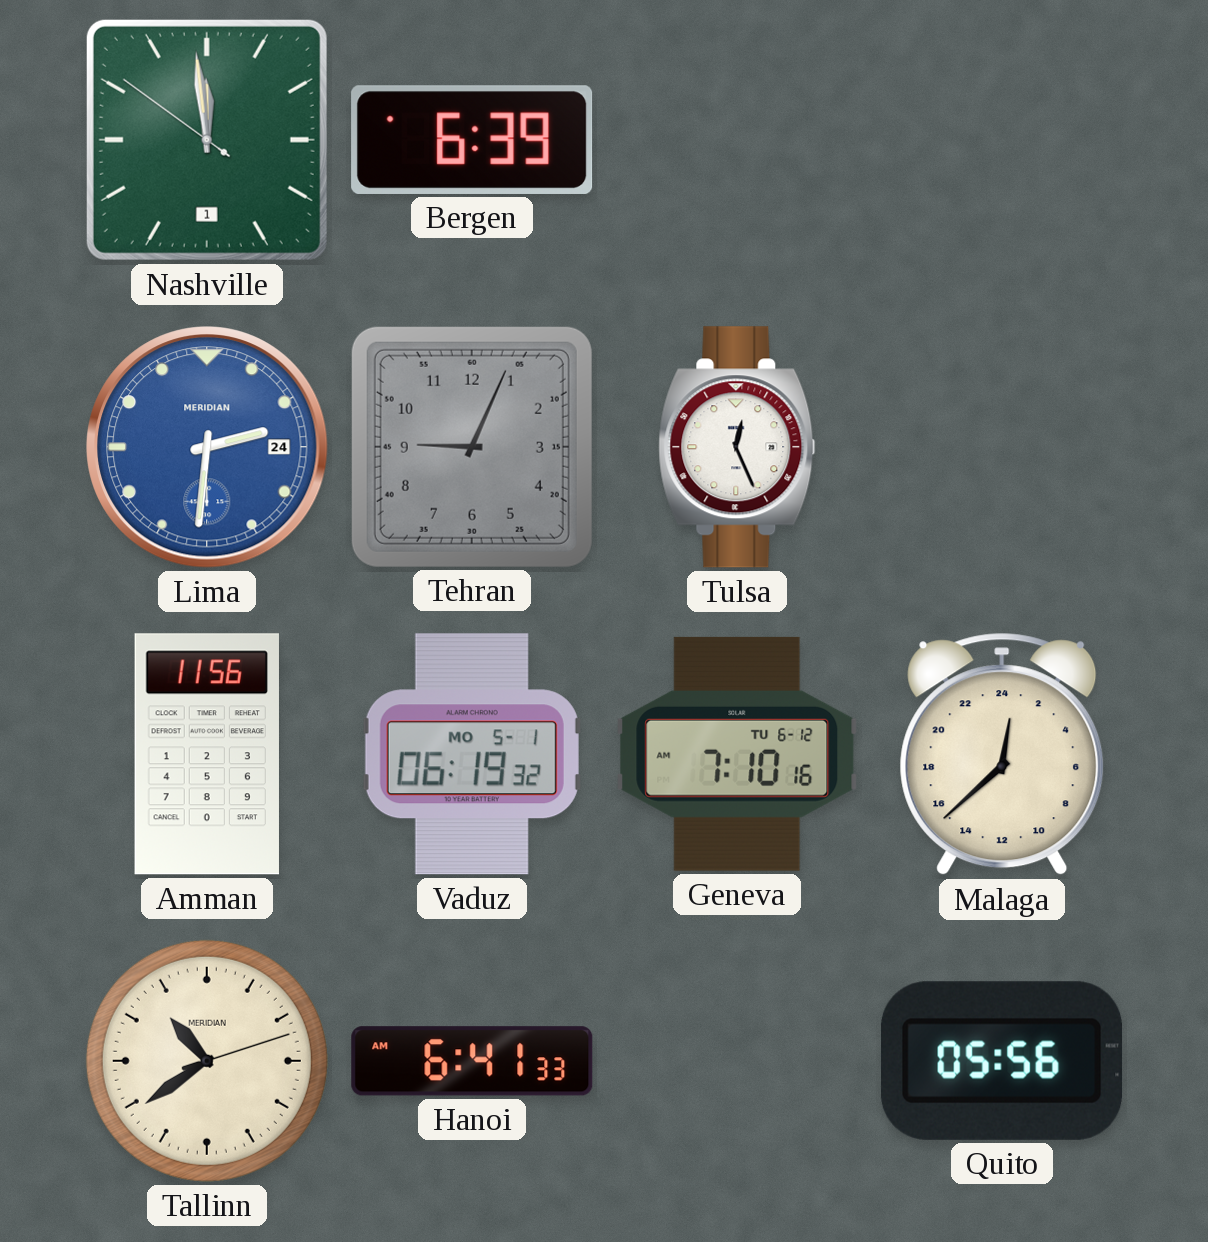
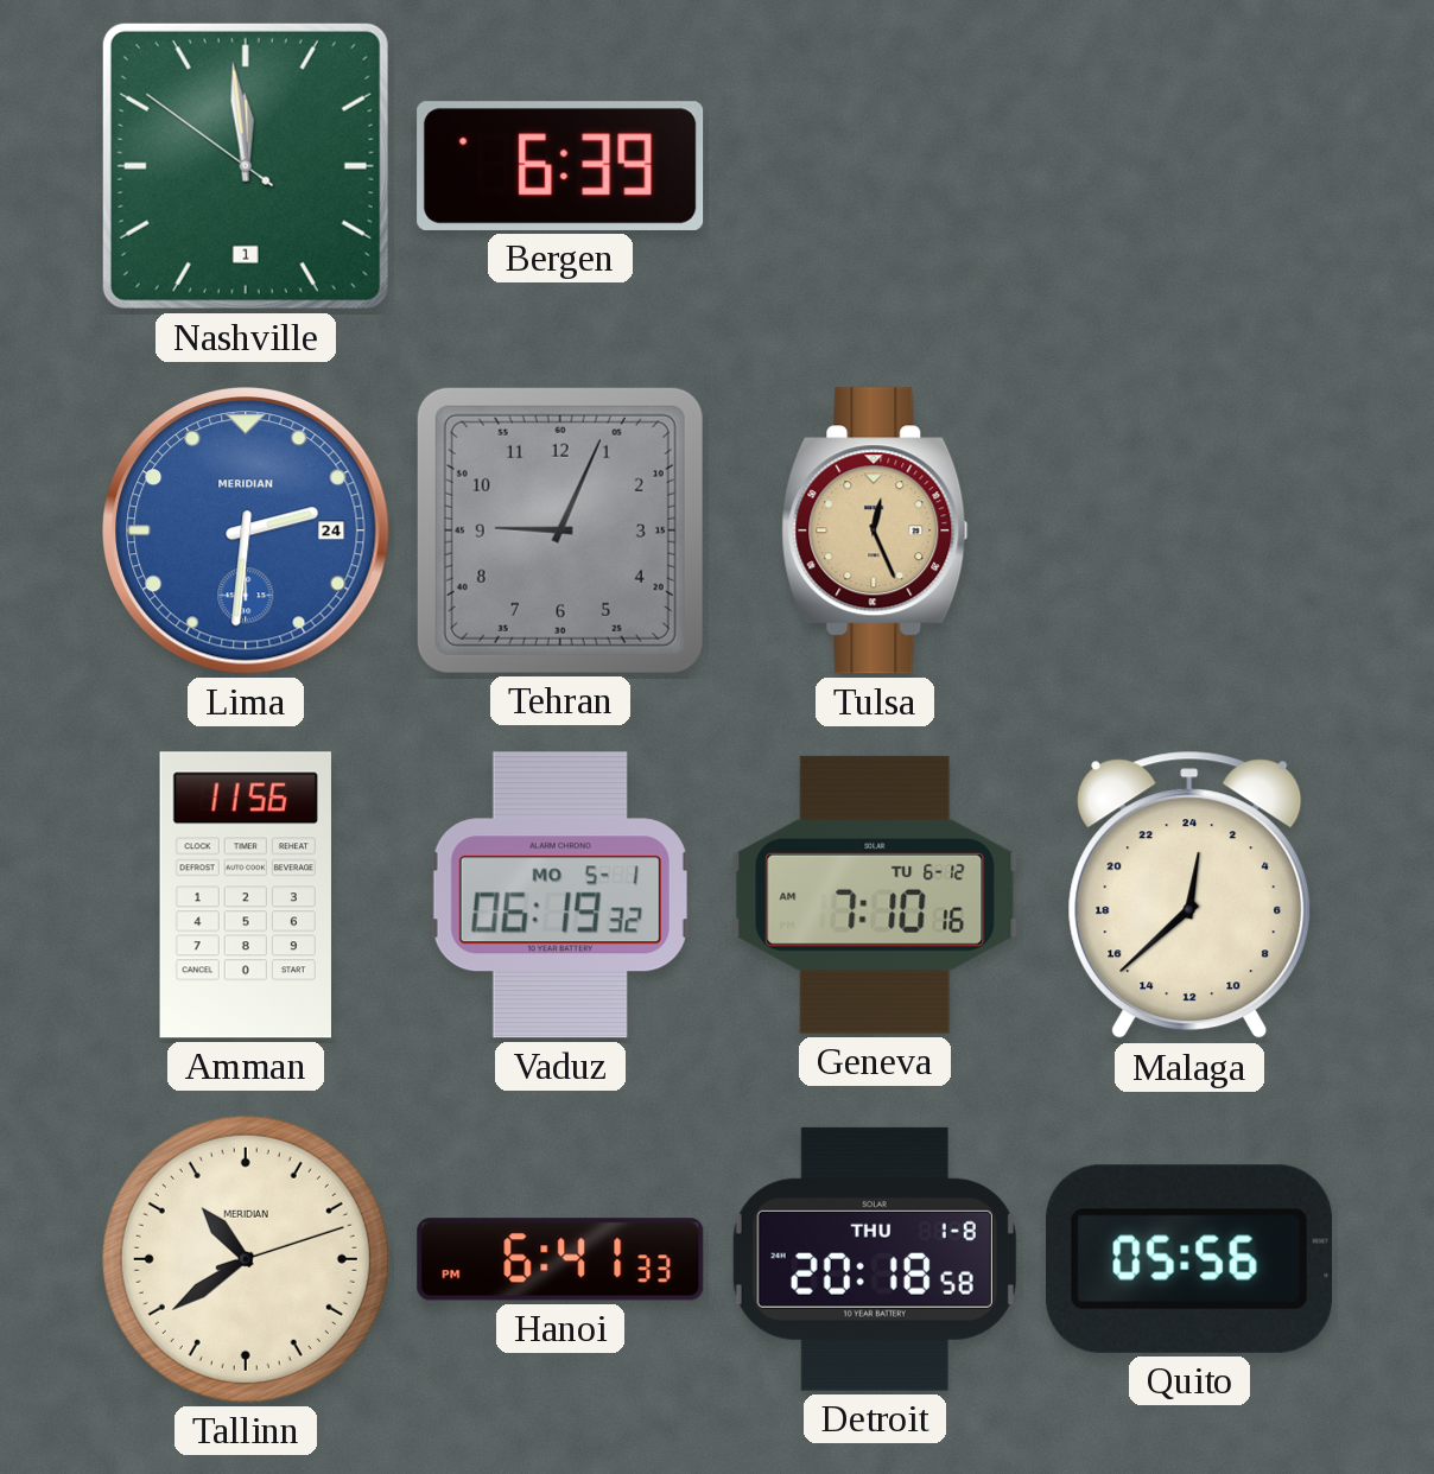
Tulsa dial: white -> champagne (875, 530)
Hanoi: 6:41:33 AM -> 6:41:33 PM (560, 1259)
Detroit: none -> 20:18 (875, 1259)
